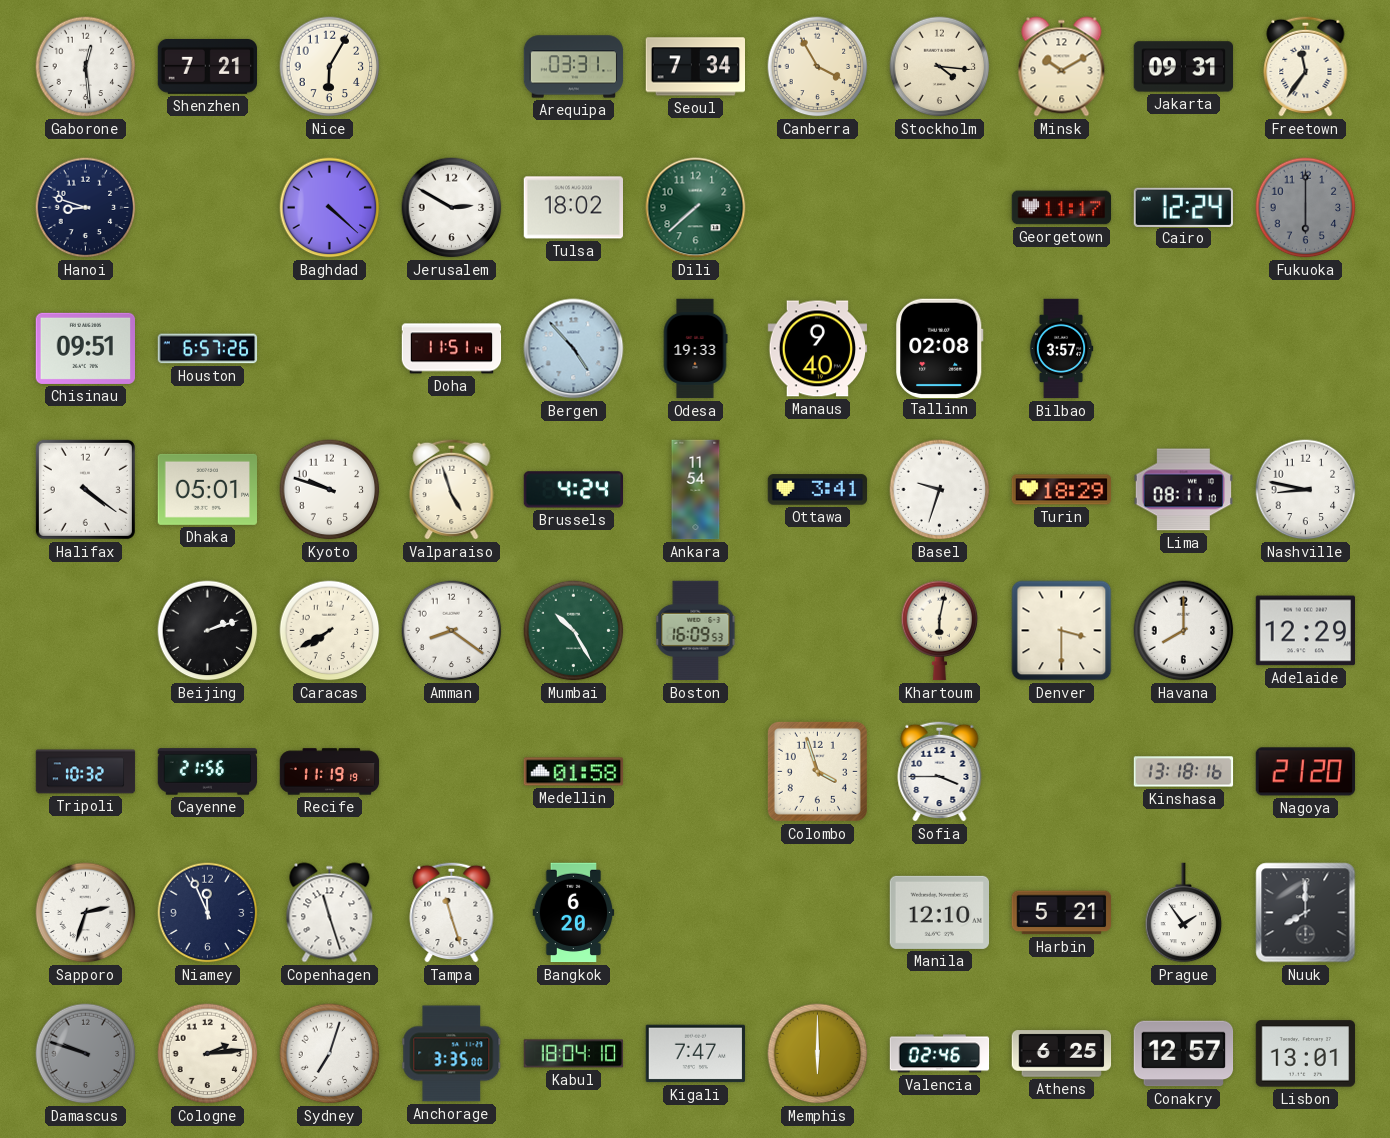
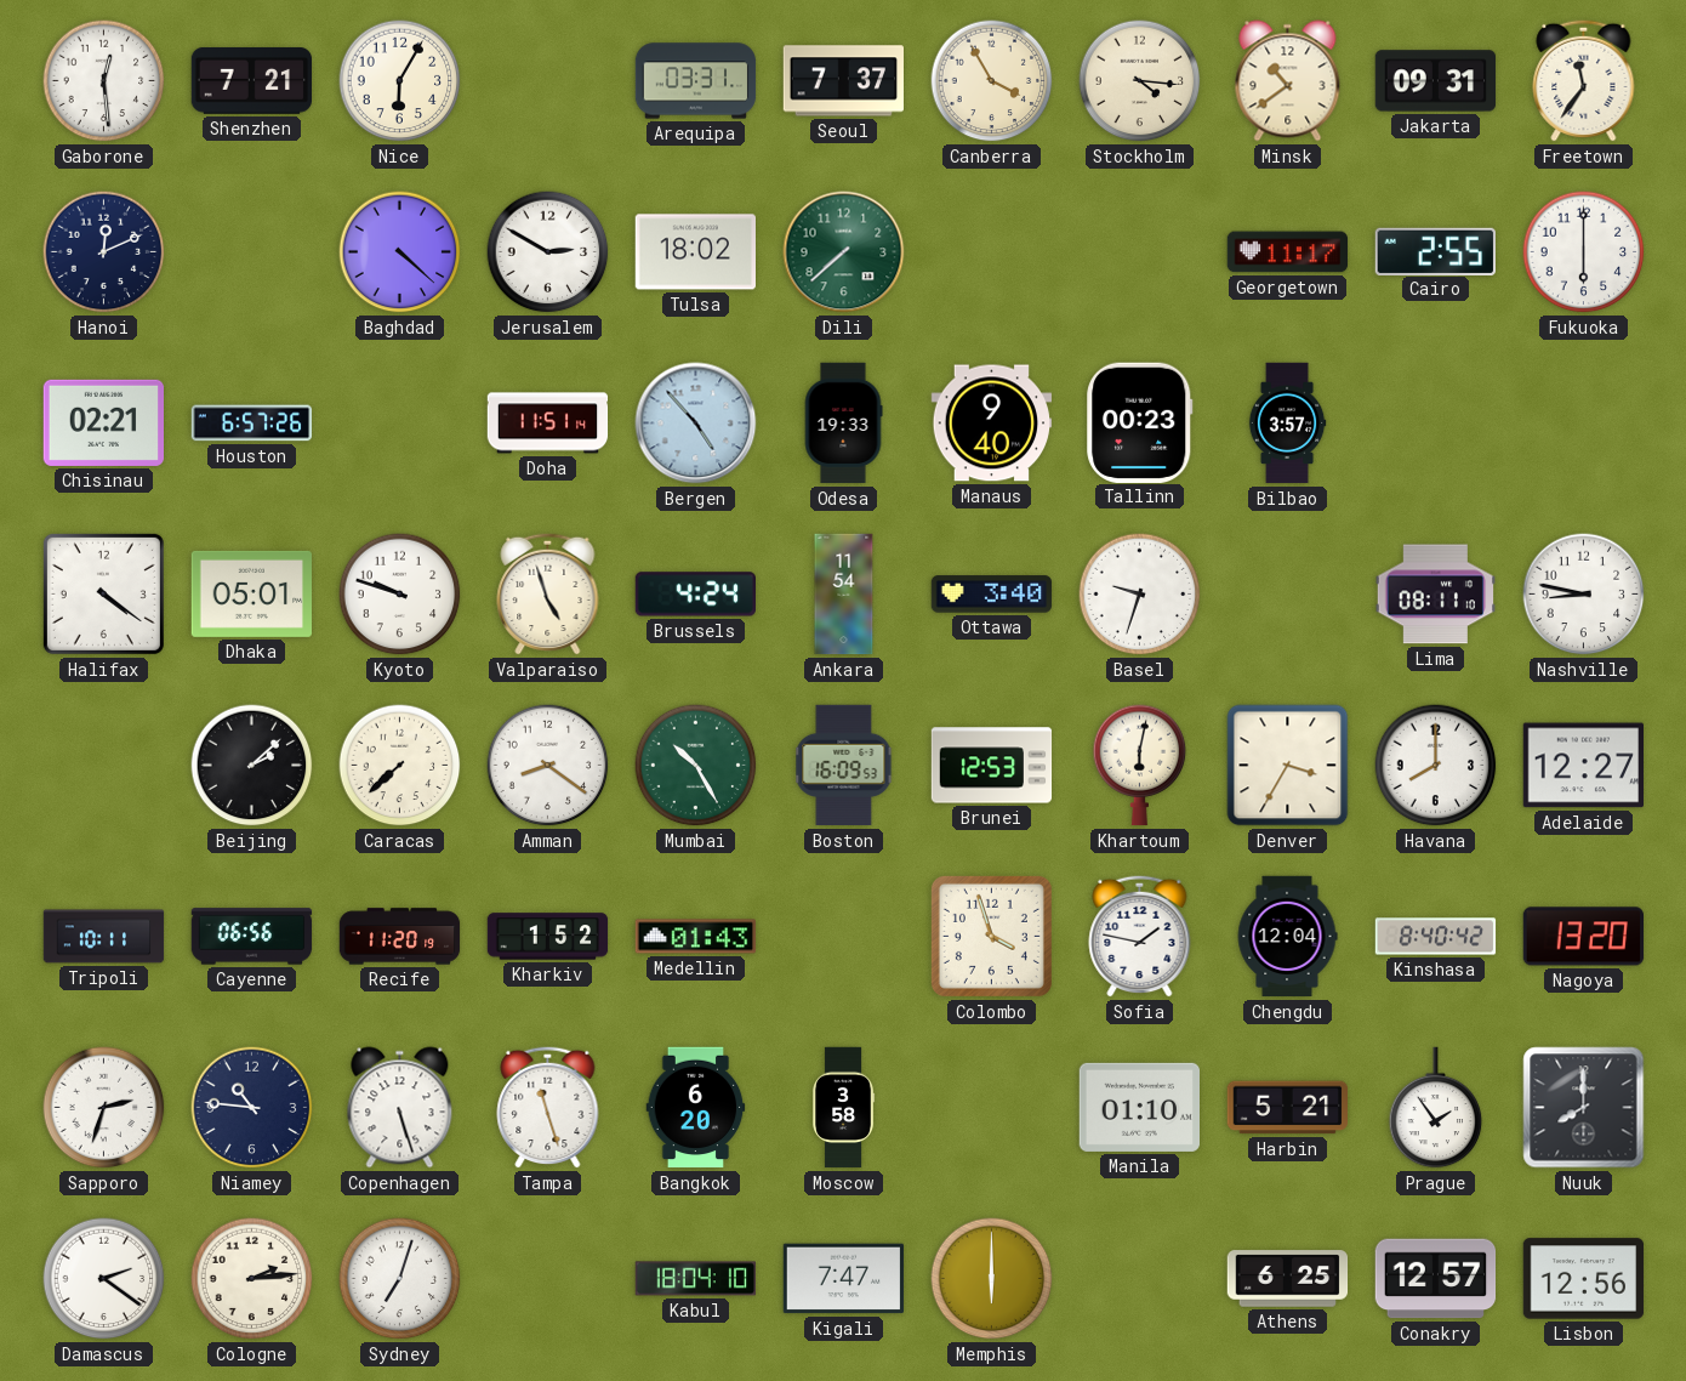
Seoul: 7:34 -> 7:37 (843, 81)
Minsk: 10:10 -> 10:39 (1288, 81)
Hanoi: 8:48 -> 12:11 (104, 252)
Cairo: 12:24 -> 2:55 (1435, 251)
Fukuoka dial: grey -> white (1584, 252)
Chisinau: 09:51 -> 02:21 (103, 422)
Tallinn: 02:08 -> 00:23 (1140, 422)
Ottawa: 3:41 -> 3:40 (992, 595)
Turin: 18:29 -> none (1062, 490)
Beijing: 2:12 -> 2:08 (252, 766)
Caracas: 7:40 -> 7:38 (400, 766)
Brunei: none -> 12:53 (992, 766)
Denver: 3:30 -> 3:35 (1288, 766)
Adelaide: 12:29 -> 12:27 (1583, 766)
Tripoli: 10:32 -> 10:11 (104, 937)
Cayenne: 21:56 -> 06:56 (252, 937)
Recife: 11:19 -> 11:20 (400, 937)
Kharkiv: none -> 1:52 (548, 937)
Medellin: 01:58 -> 01:43 (696, 937)
Sofia: 3:45 -> 1:47 (1140, 936)
Chengdu: none -> 12:04 (1287, 937)
Kinshasa: 13:18 -> 8:40 (1436, 937)
Nagoya: 21:20 -> 13:20 (1584, 937)
Niamey: 11:56 -> 10:46 (252, 1108)
Copenhagen: 11:27 -> 5:27 (400, 1108)
Moscow: none -> 3:58 (844, 1108)
Manila: 12:10 -> 01:10 (1139, 1107)
Damascus: 9:48 -> 2:21 (104, 1279)
Damascus dial: grey -> white (104, 1279)
Anchorage: 3:35 -> none (452, 1054)
Valencia: 02:46 -> none (940, 1054)
Lisbon: 13:01 -> 12:56 (1584, 1279)
